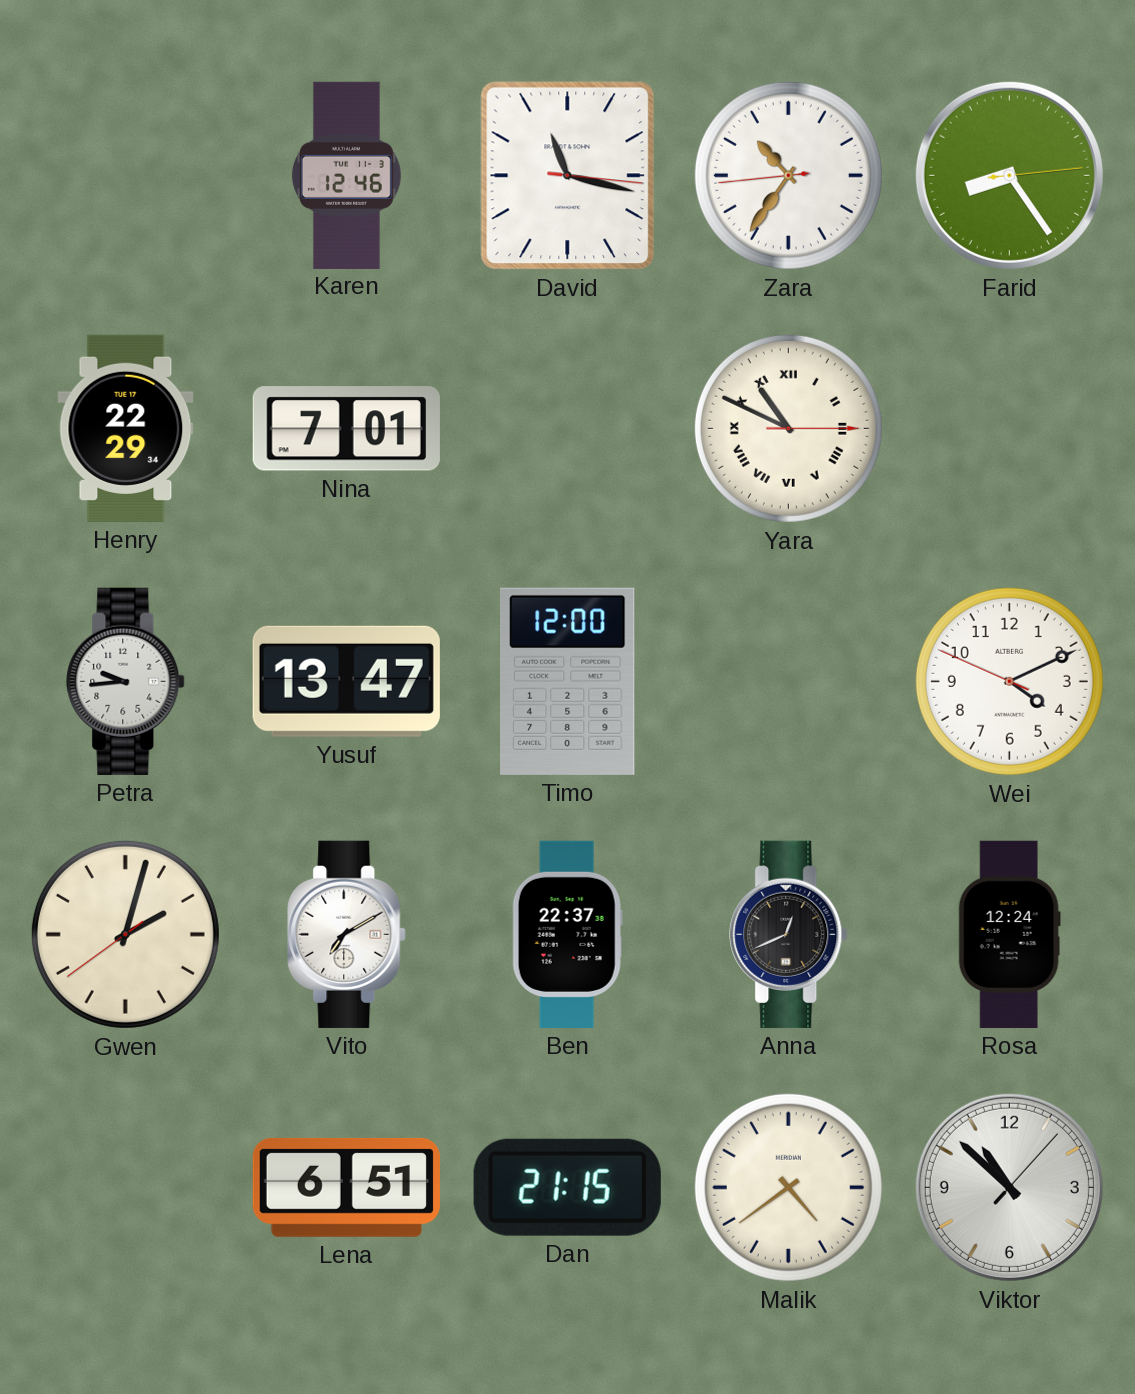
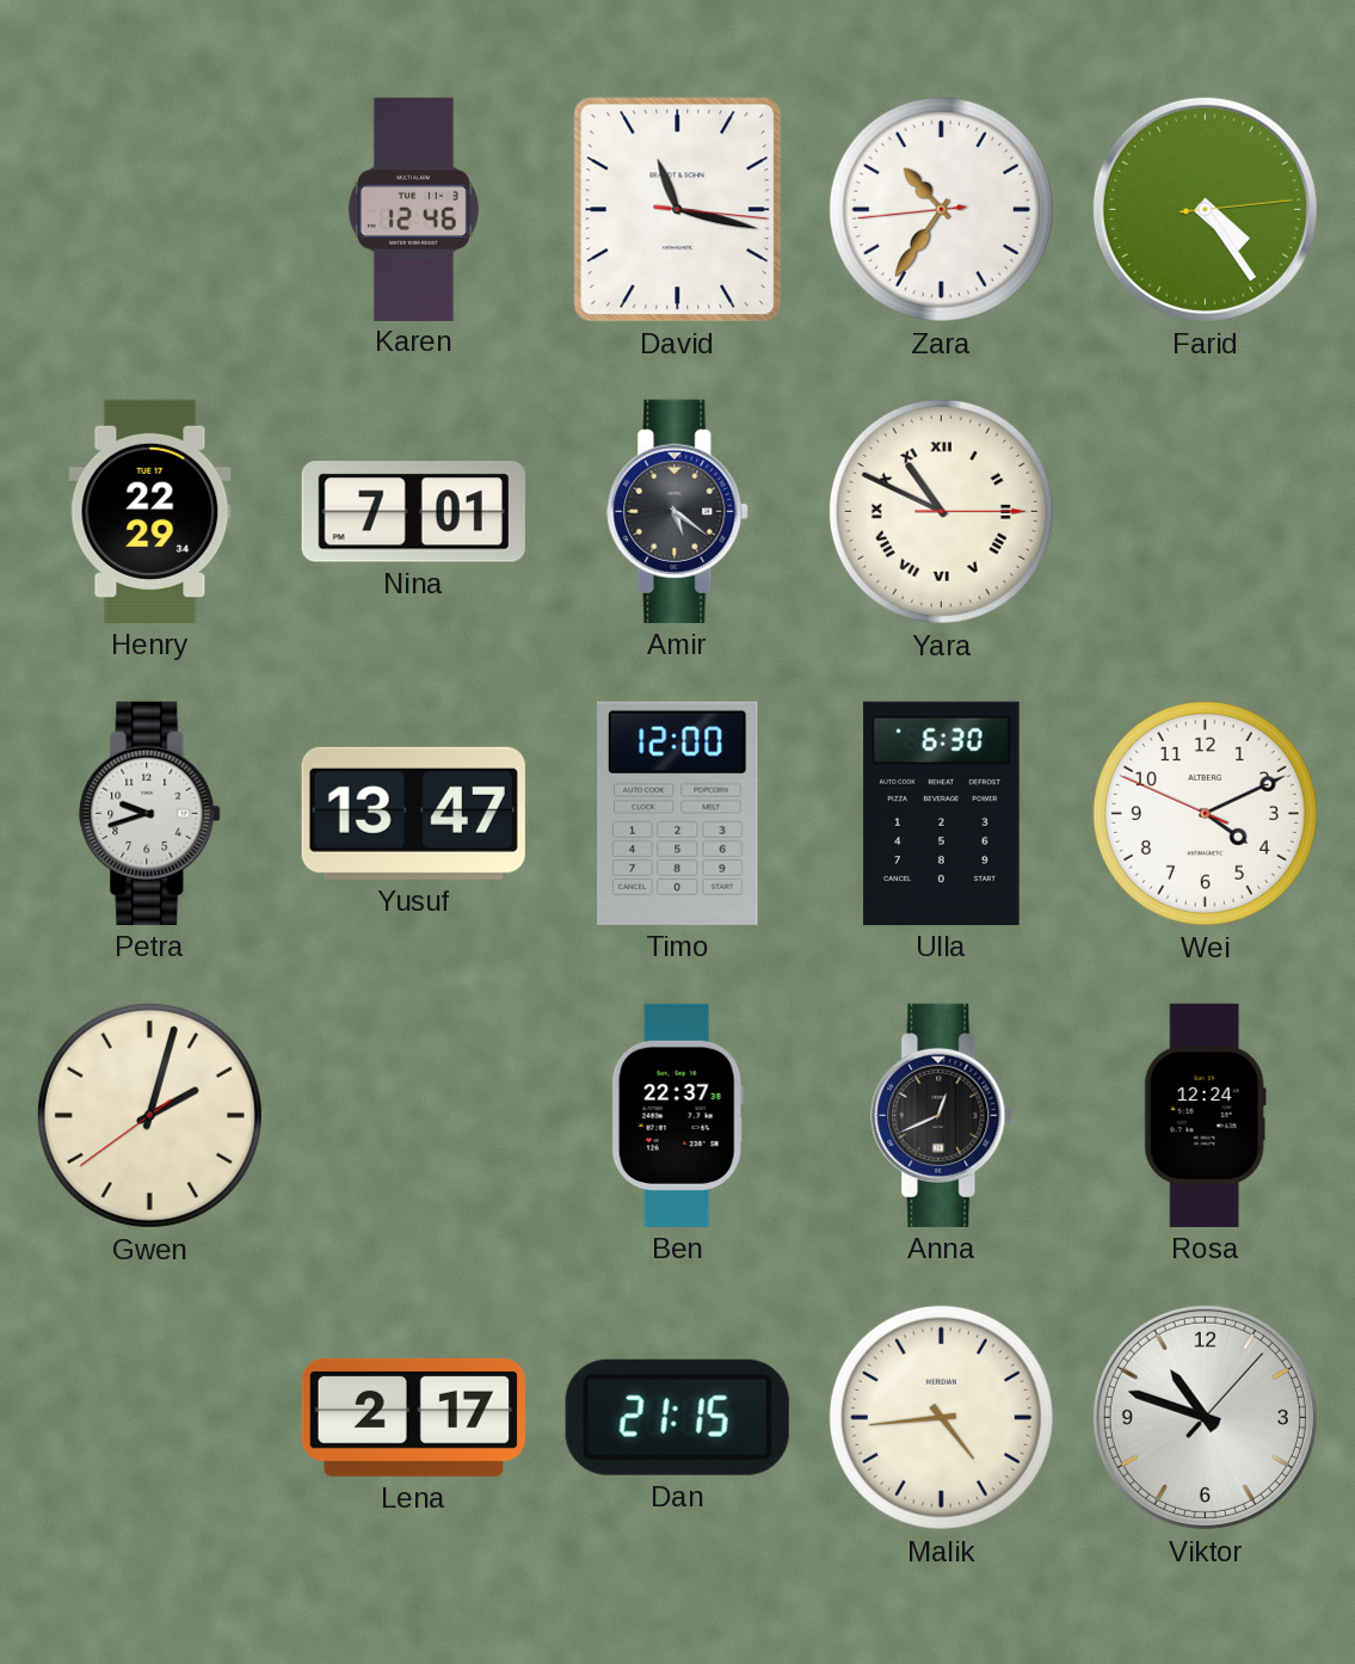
Farid: 8:24 -> 4:24 (1205, 209)
Amir: none -> 5:21 (678, 511)
Petra: 9:44 -> 9:42 (150, 813)
Ulla: none -> 6:30 (942, 813)
Vito: 7:10 -> none (347, 934)
Lena: 6:51 -> 2:17 (413, 1417)
Malik: 4:39 -> 4:44 (941, 1417)
Viktor: 10:52 -> 10:48 (1205, 1417)
